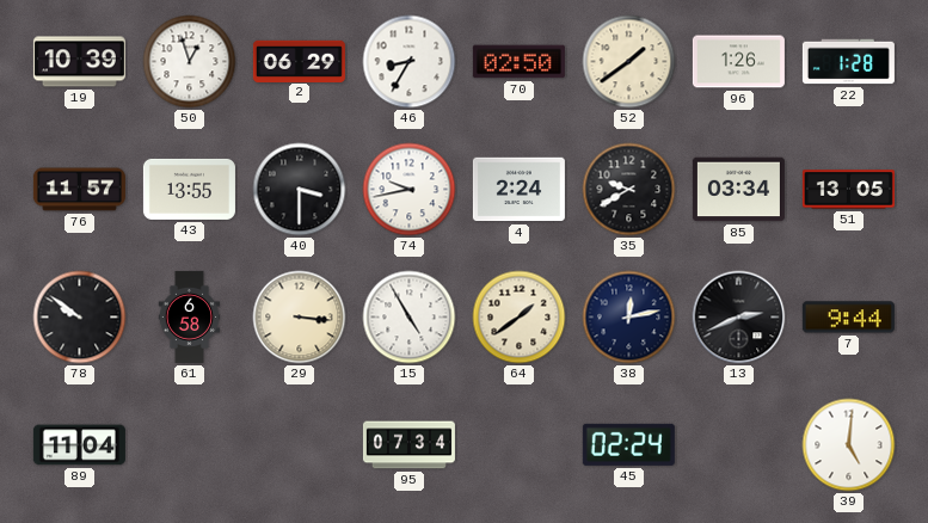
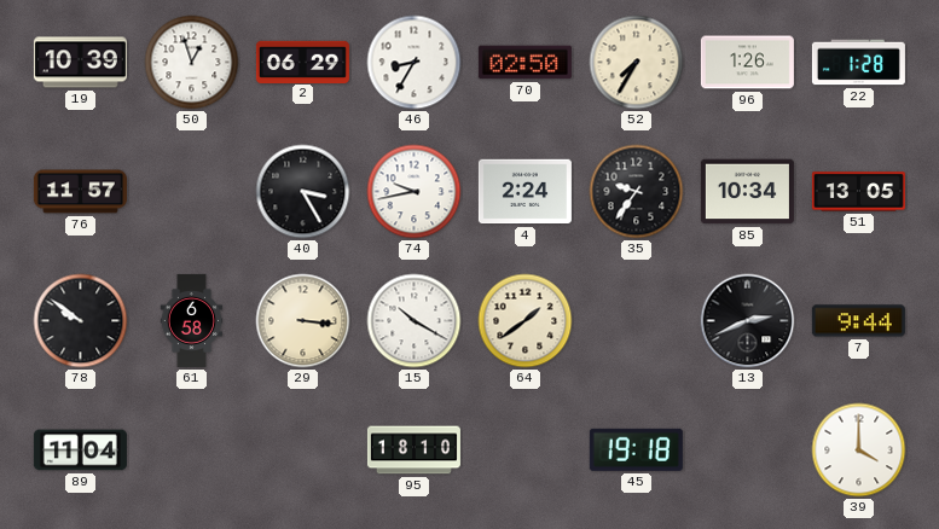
52: 1:39 -> 7:35 (637, 63)
43: 13:55 -> none (189, 189)
40: 3:30 -> 3:25 (303, 192)
35: 9:40 -> 9:36 (637, 192)
85: 03:34 -> 10:34 (747, 192)
15: 4:55 -> 10:20 (415, 321)
38: 12:13 -> none (629, 318)
95: 07:34 -> 18:10 (413, 450)
45: 02:24 -> 19:18 (636, 449)
39: 5:01 -> 4:00 (859, 450)
